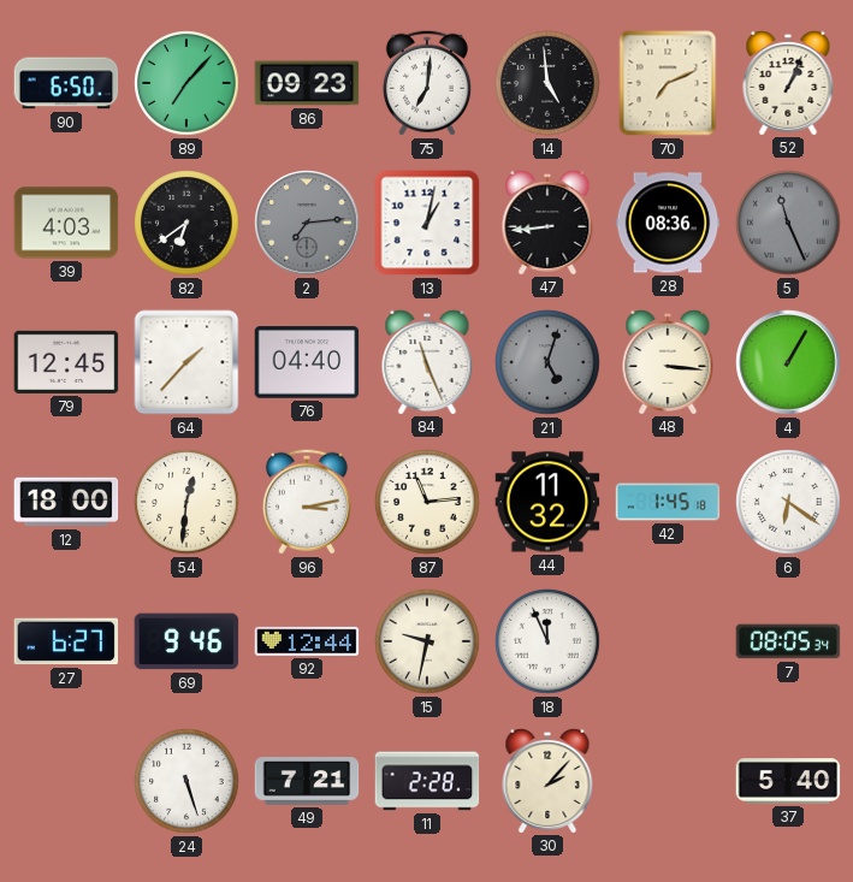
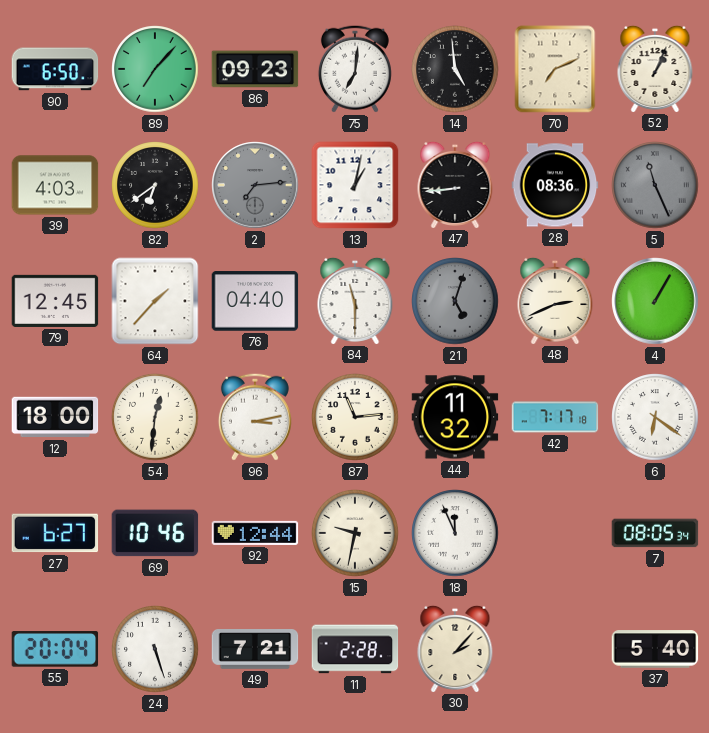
84: 11:26 -> 11:30 (355, 300)
48: 3:16 -> 2:41 (555, 300)
42: 1:45 -> 7:17 (555, 417)
69: 9:46 -> 10:46 (155, 533)
55: none -> 20:04 (55, 649)
